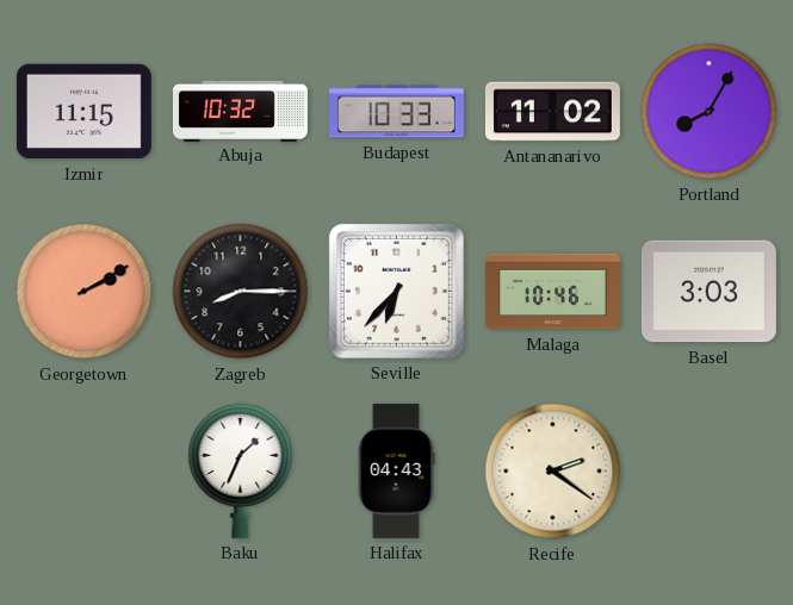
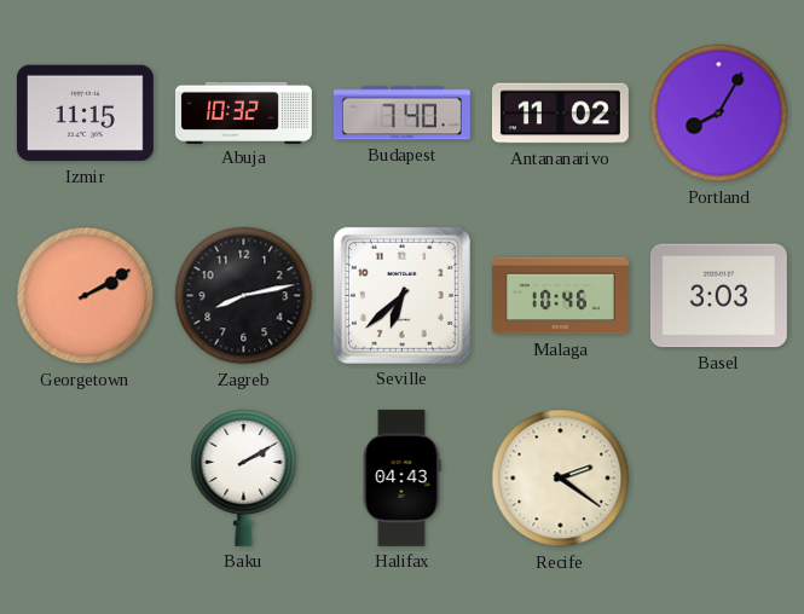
Budapest: 10:33 -> 7:40 (401, 114)
Zagreb: 8:15 -> 8:13 (244, 296)
Seville: 6:37 -> 6:38 (401, 295)
Baku: 1:34 -> 2:10 (244, 477)
